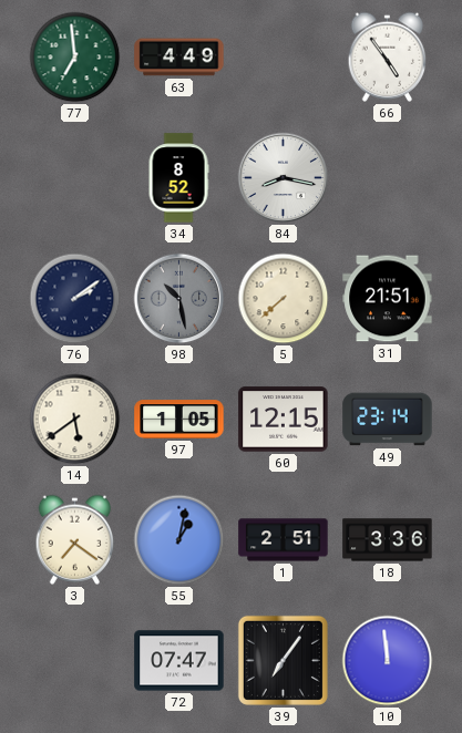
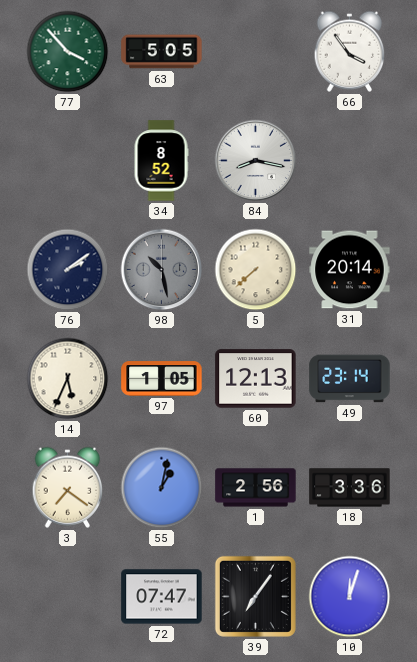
77: 6:59 -> 3:53 (68, 52)
63: 4:49 -> 5:05 (162, 52)
66: 4:54 -> 3:54 (350, 51)
31: 21:51 -> 20:14 (350, 270)
14: 5:39 -> 5:34 (68, 379)
60: 12:15 -> 12:13 (256, 379)
1: 2:51 -> 2:56 (256, 488)
10: 11:59 -> 12:03 (350, 597)
